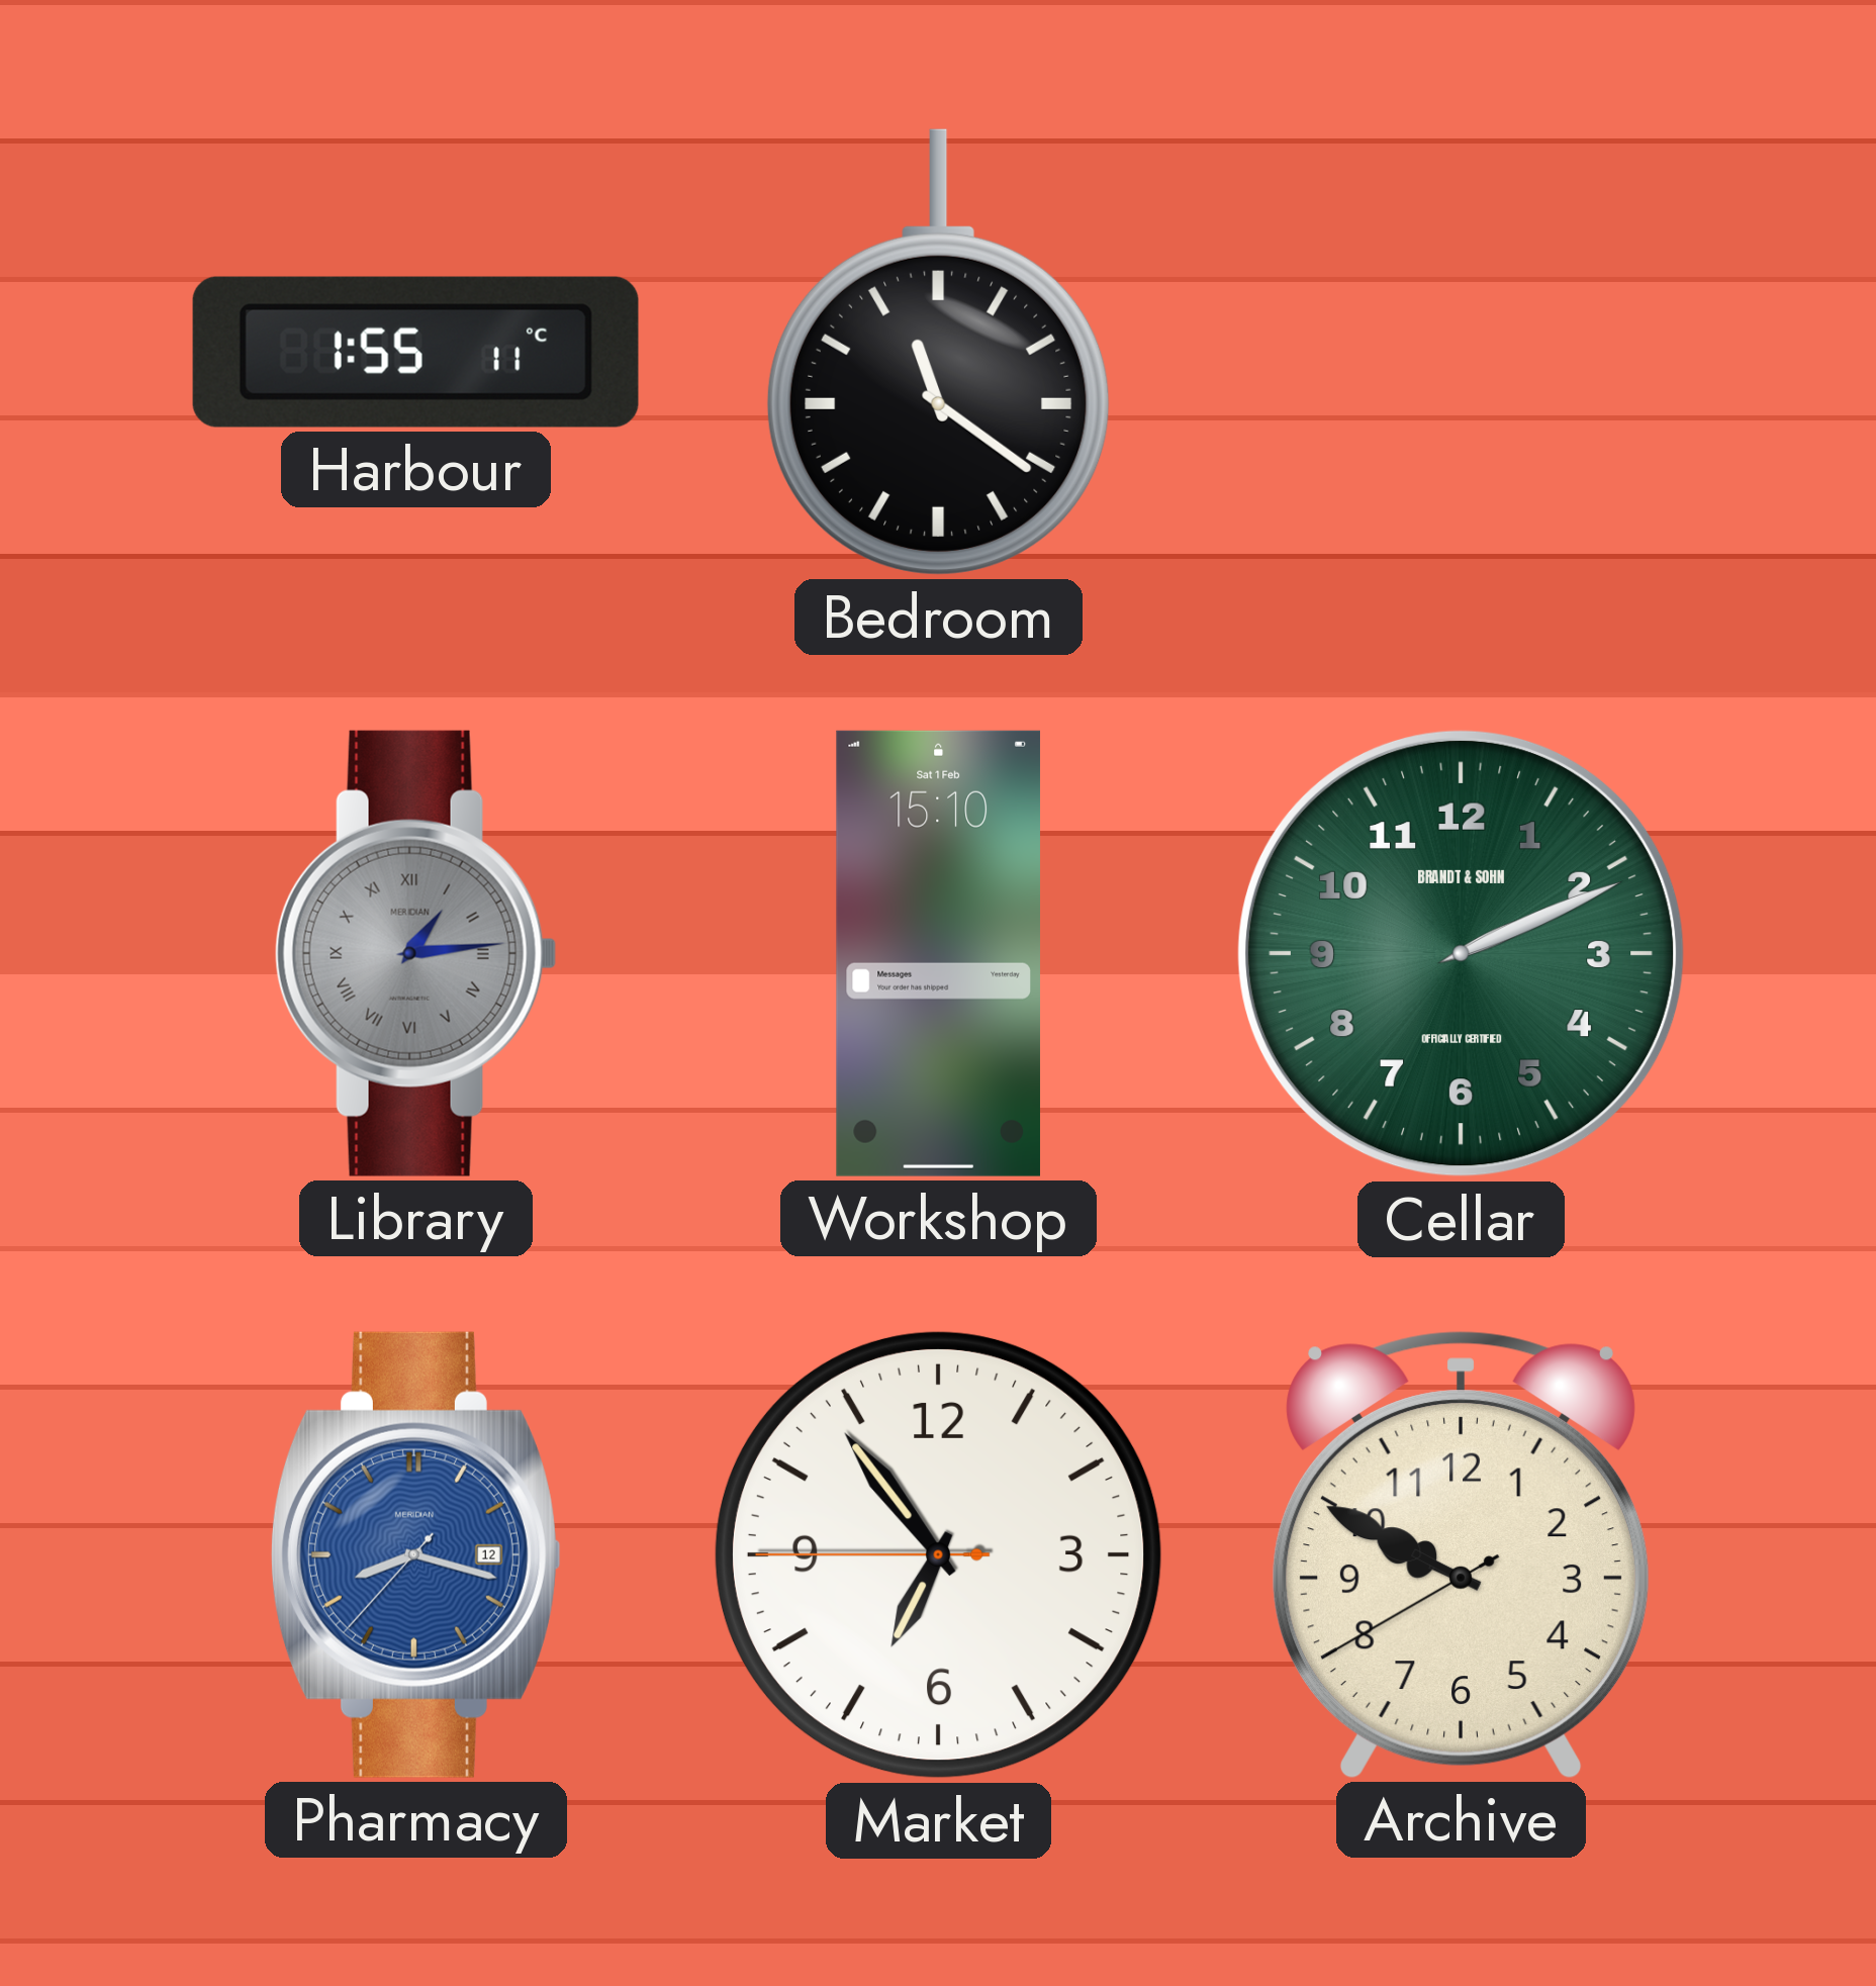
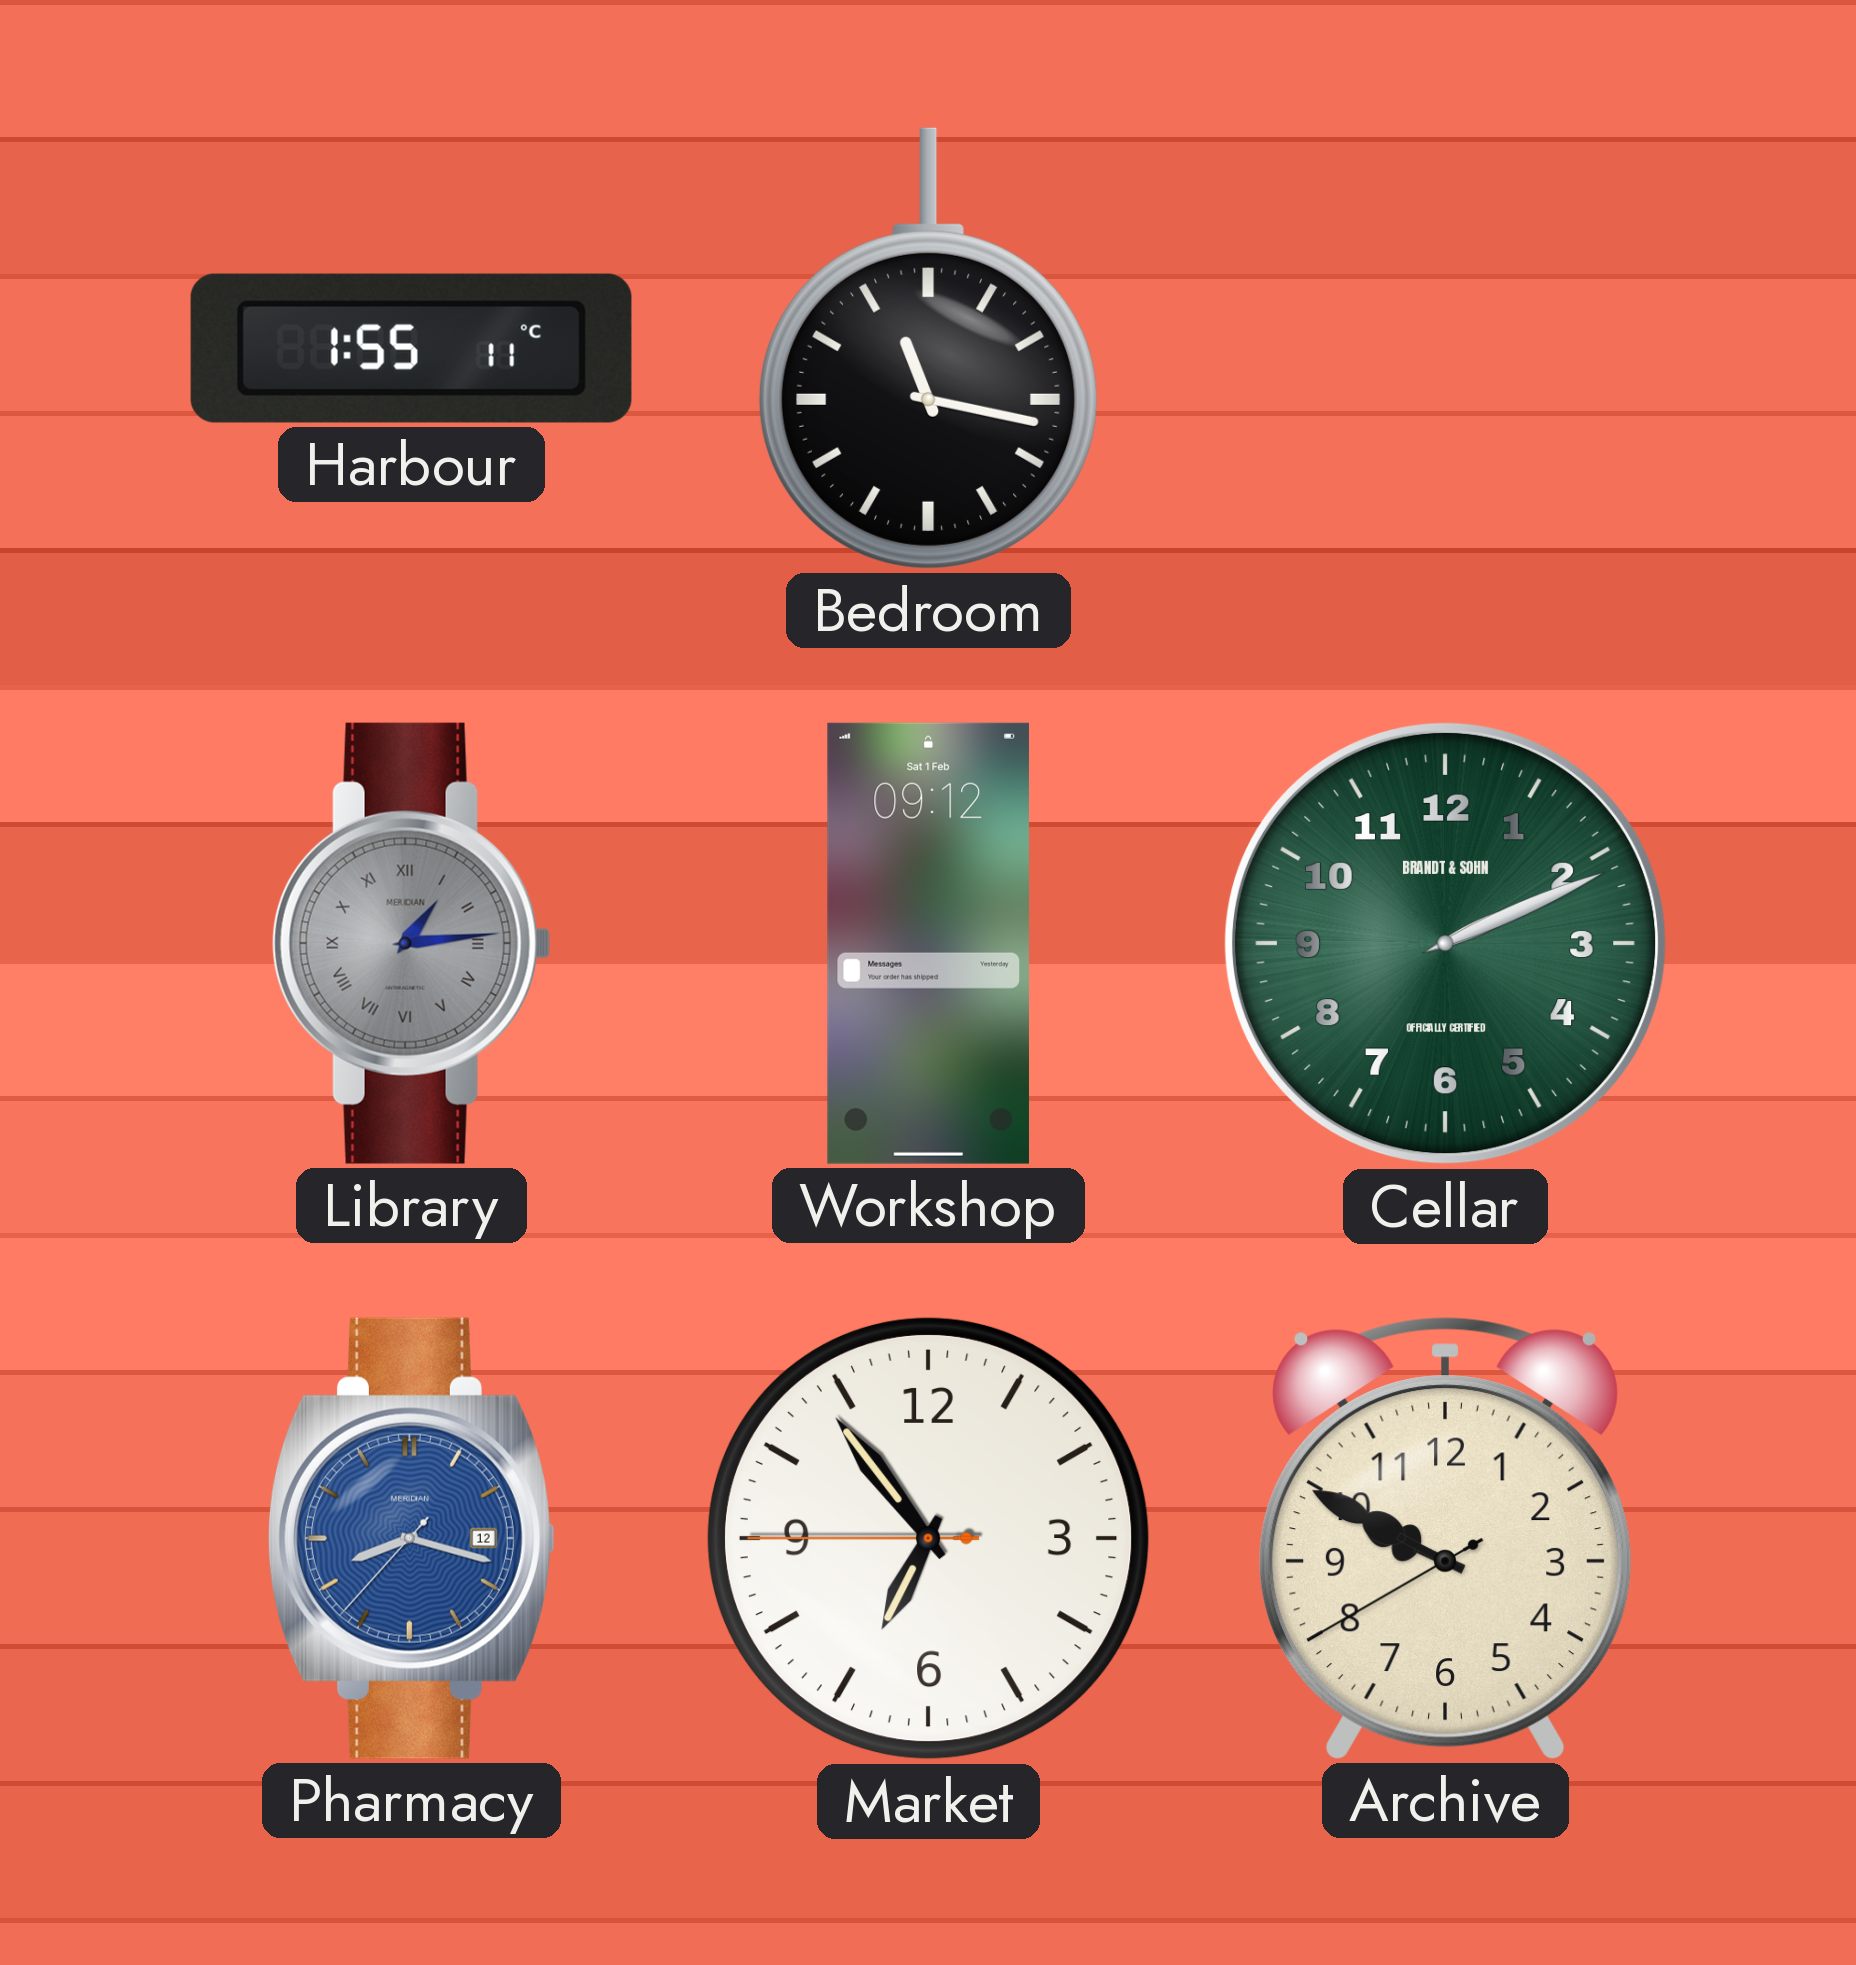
Bedroom: 11:21 -> 11:17 (928, 348)
Workshop: 15:10 -> 09:12 (928, 943)
